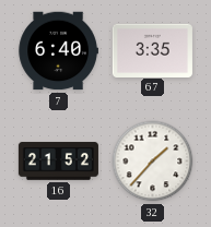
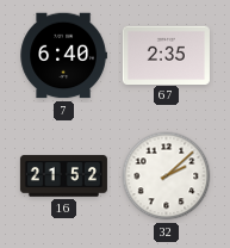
67: 3:35 -> 2:35 (166, 55)
32: 1:37 -> 2:08 (167, 176)
